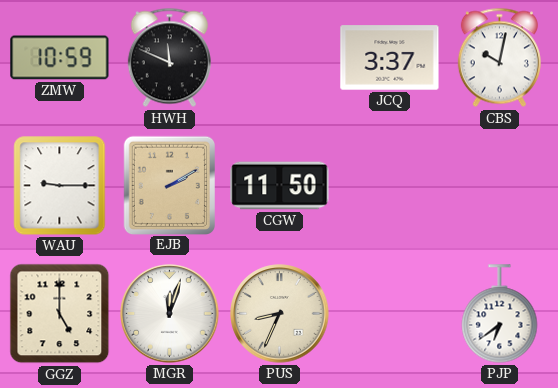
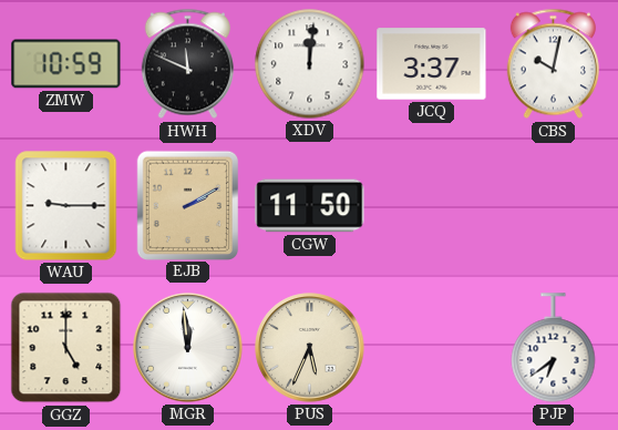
XDV: none -> 12:01 (310, 64)
MGR: 12:03 -> 11:59 (188, 348)
PUS: 8:34 -> 5:34 (310, 348)
